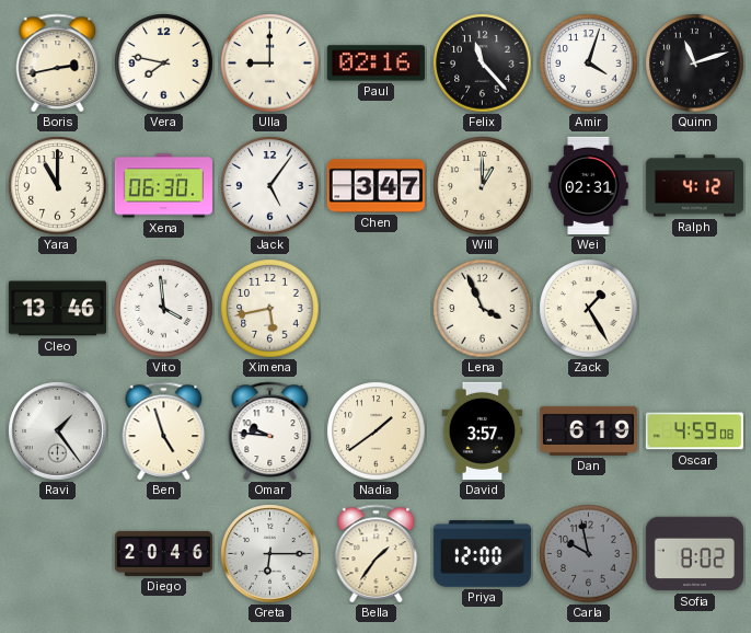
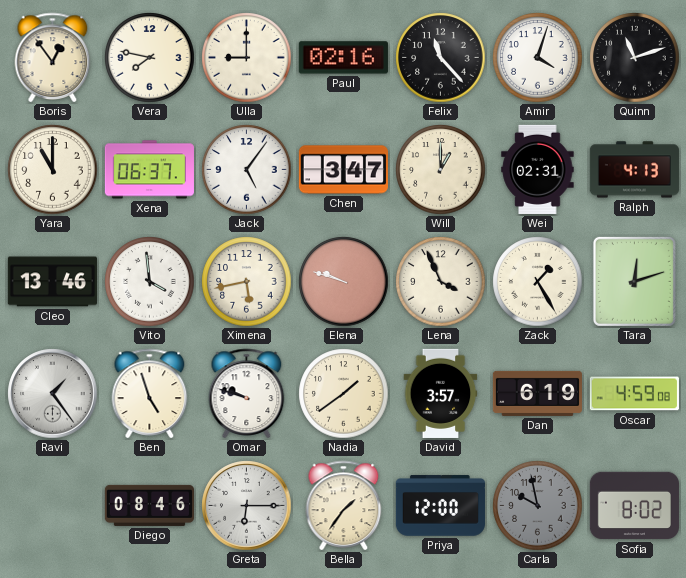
Boris: 2:43 -> 12:54 (53, 57)
Xena: 06:30 -> 06:37 (149, 170)
Ralph: 4:12 -> 4:13 (634, 170)
Elena: none -> 9:48 (344, 282)
Tara: none -> 12:12 (634, 281)
Omar: 9:46 -> 9:48 (247, 393)
Diego: 20:46 -> 08:46 (149, 505)
